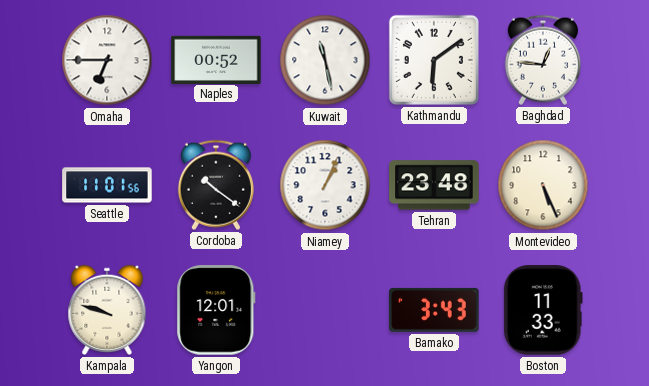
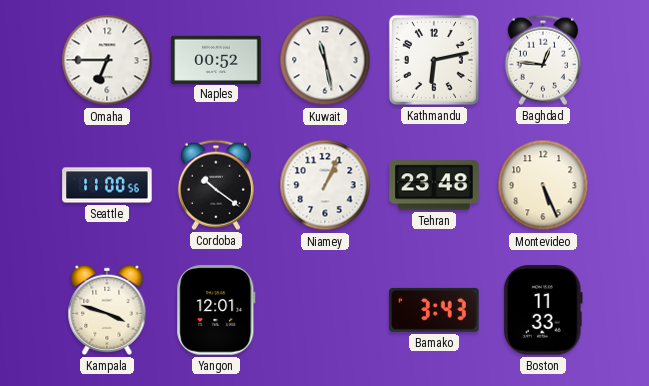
Kathmandu: 6:09 -> 6:13 (434, 60)
Seattle: 11:01 -> 11:00 (107, 185)
Kampala: 9:48 -> 3:48 (107, 310)
